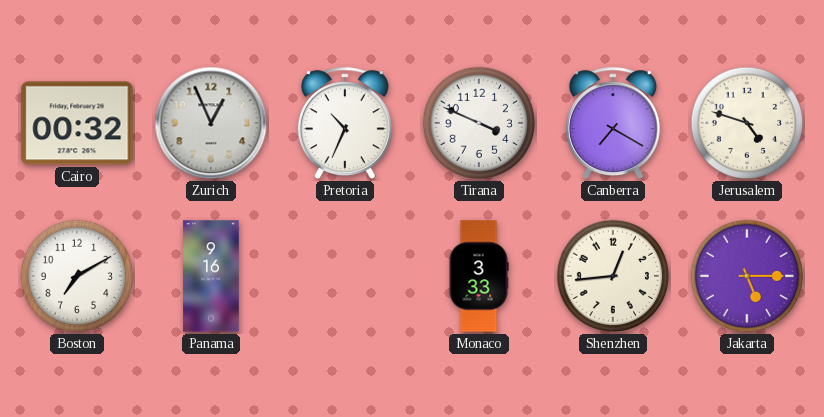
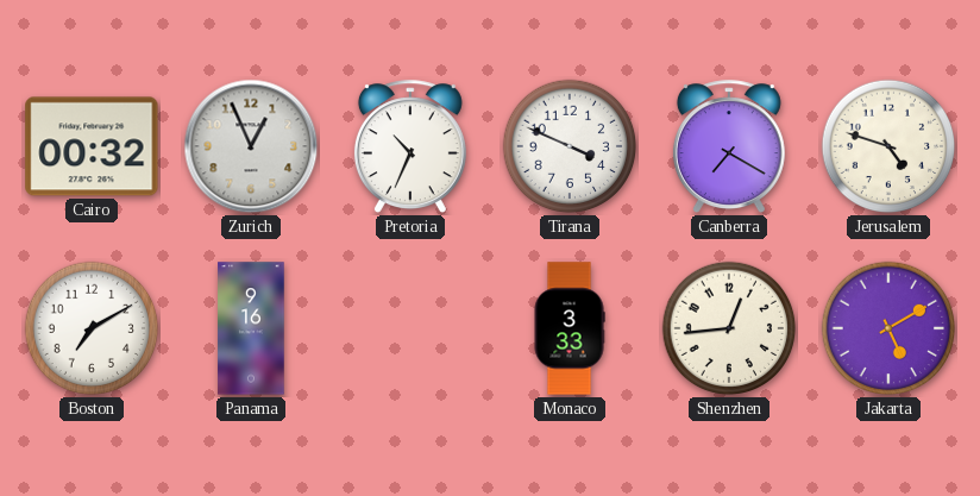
Jakarta: 5:15 -> 5:10 (888, 328)
